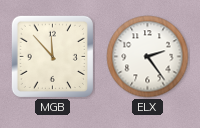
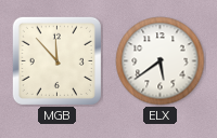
ELX: 2:24 -> 5:39 (161, 61)
